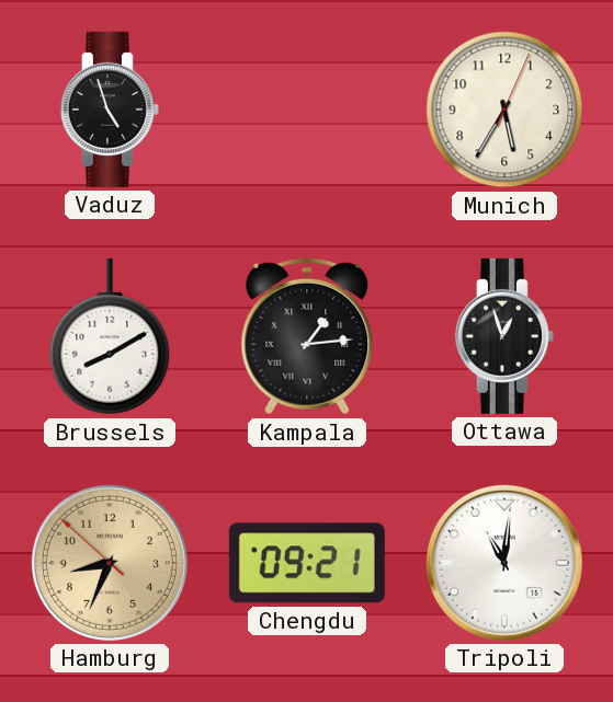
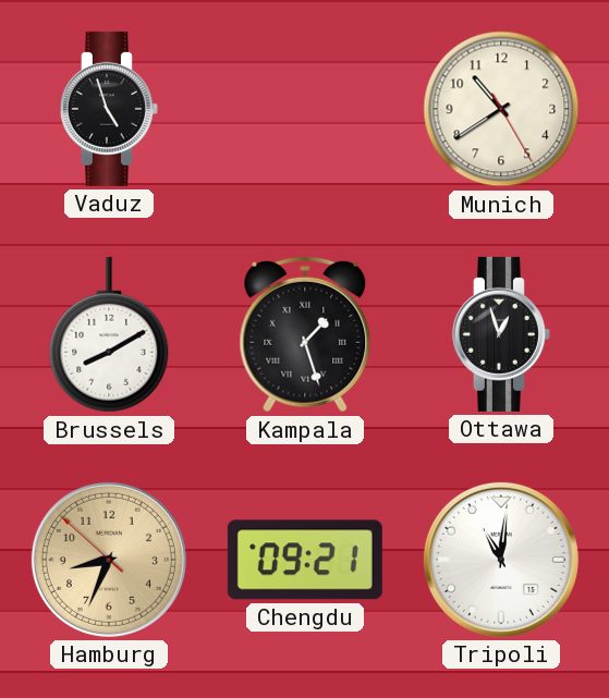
Munich: 5:35 -> 10:39 (501, 109)
Kampala: 1:14 -> 1:27 (305, 334)
